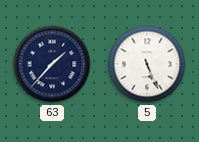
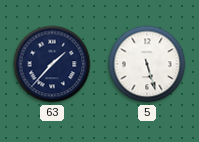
5: 5:26 -> 5:27 (147, 64)
